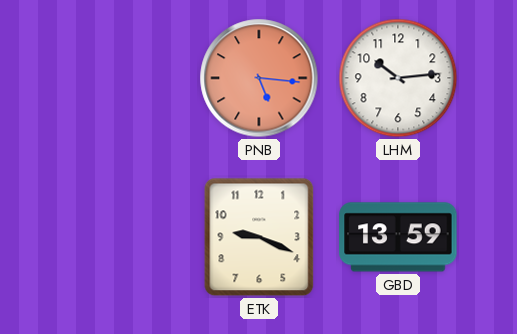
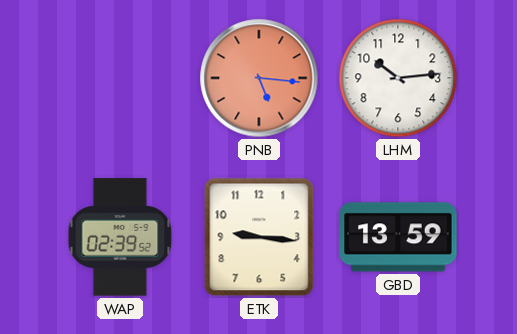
WAP: none -> 02:39 (120, 237)
ETK: 9:19 -> 9:16 (259, 237)
